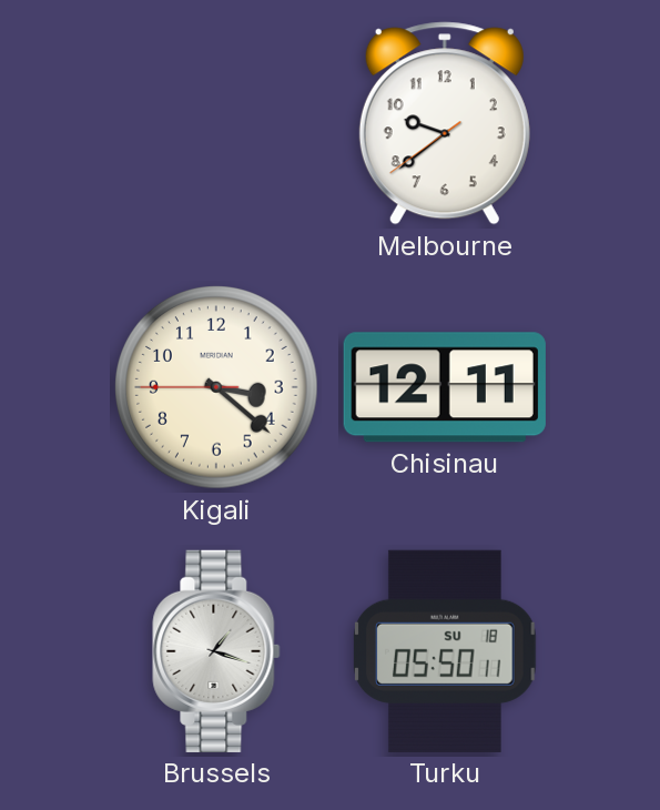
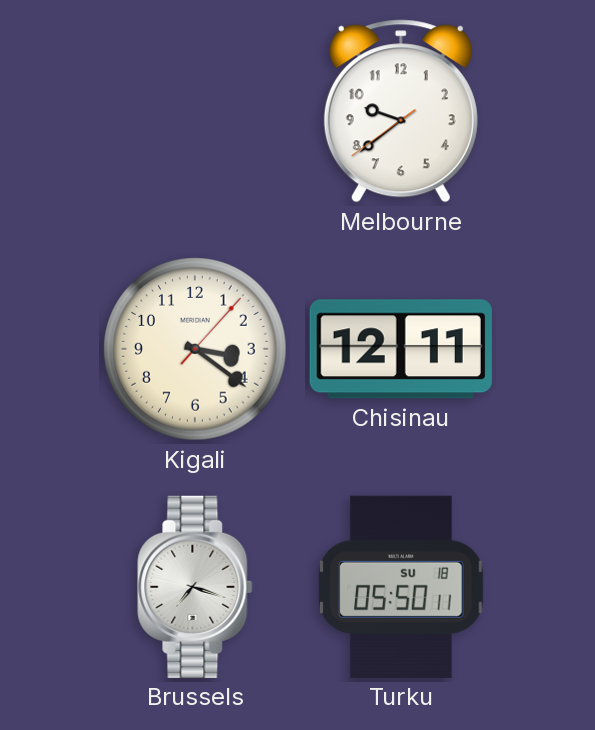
Kigali: 3:21:45 -> 3:21:07 (195, 349)
Brussels: 1:18 -> 7:18 (195, 587)
